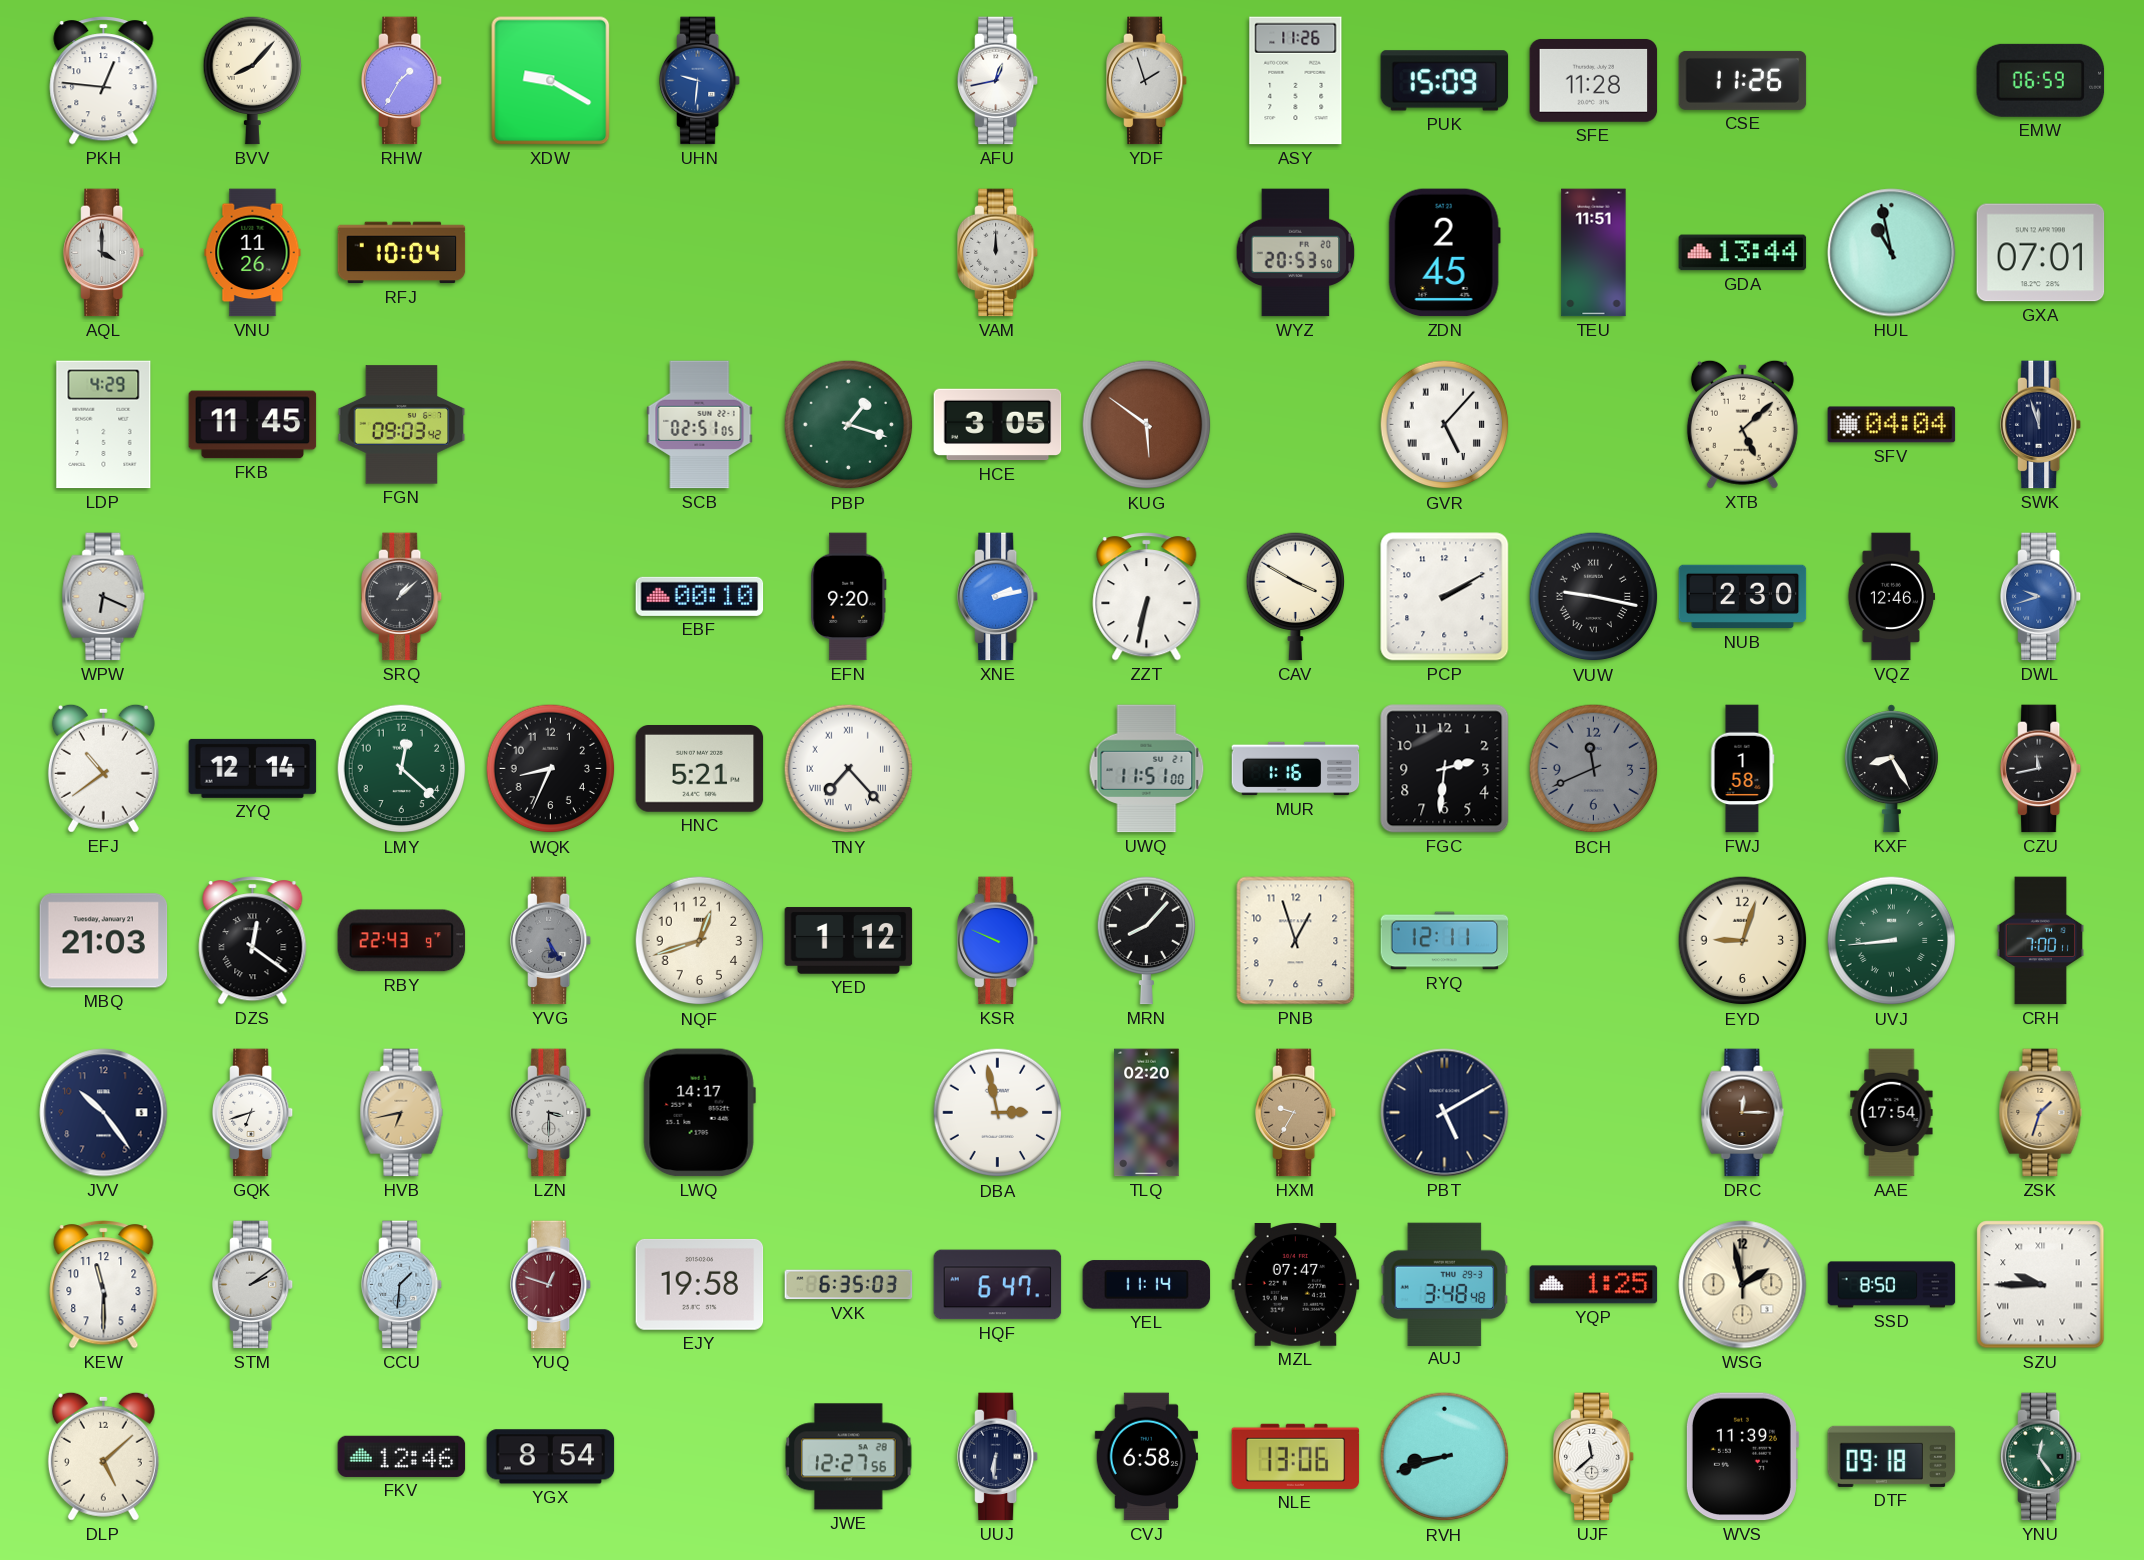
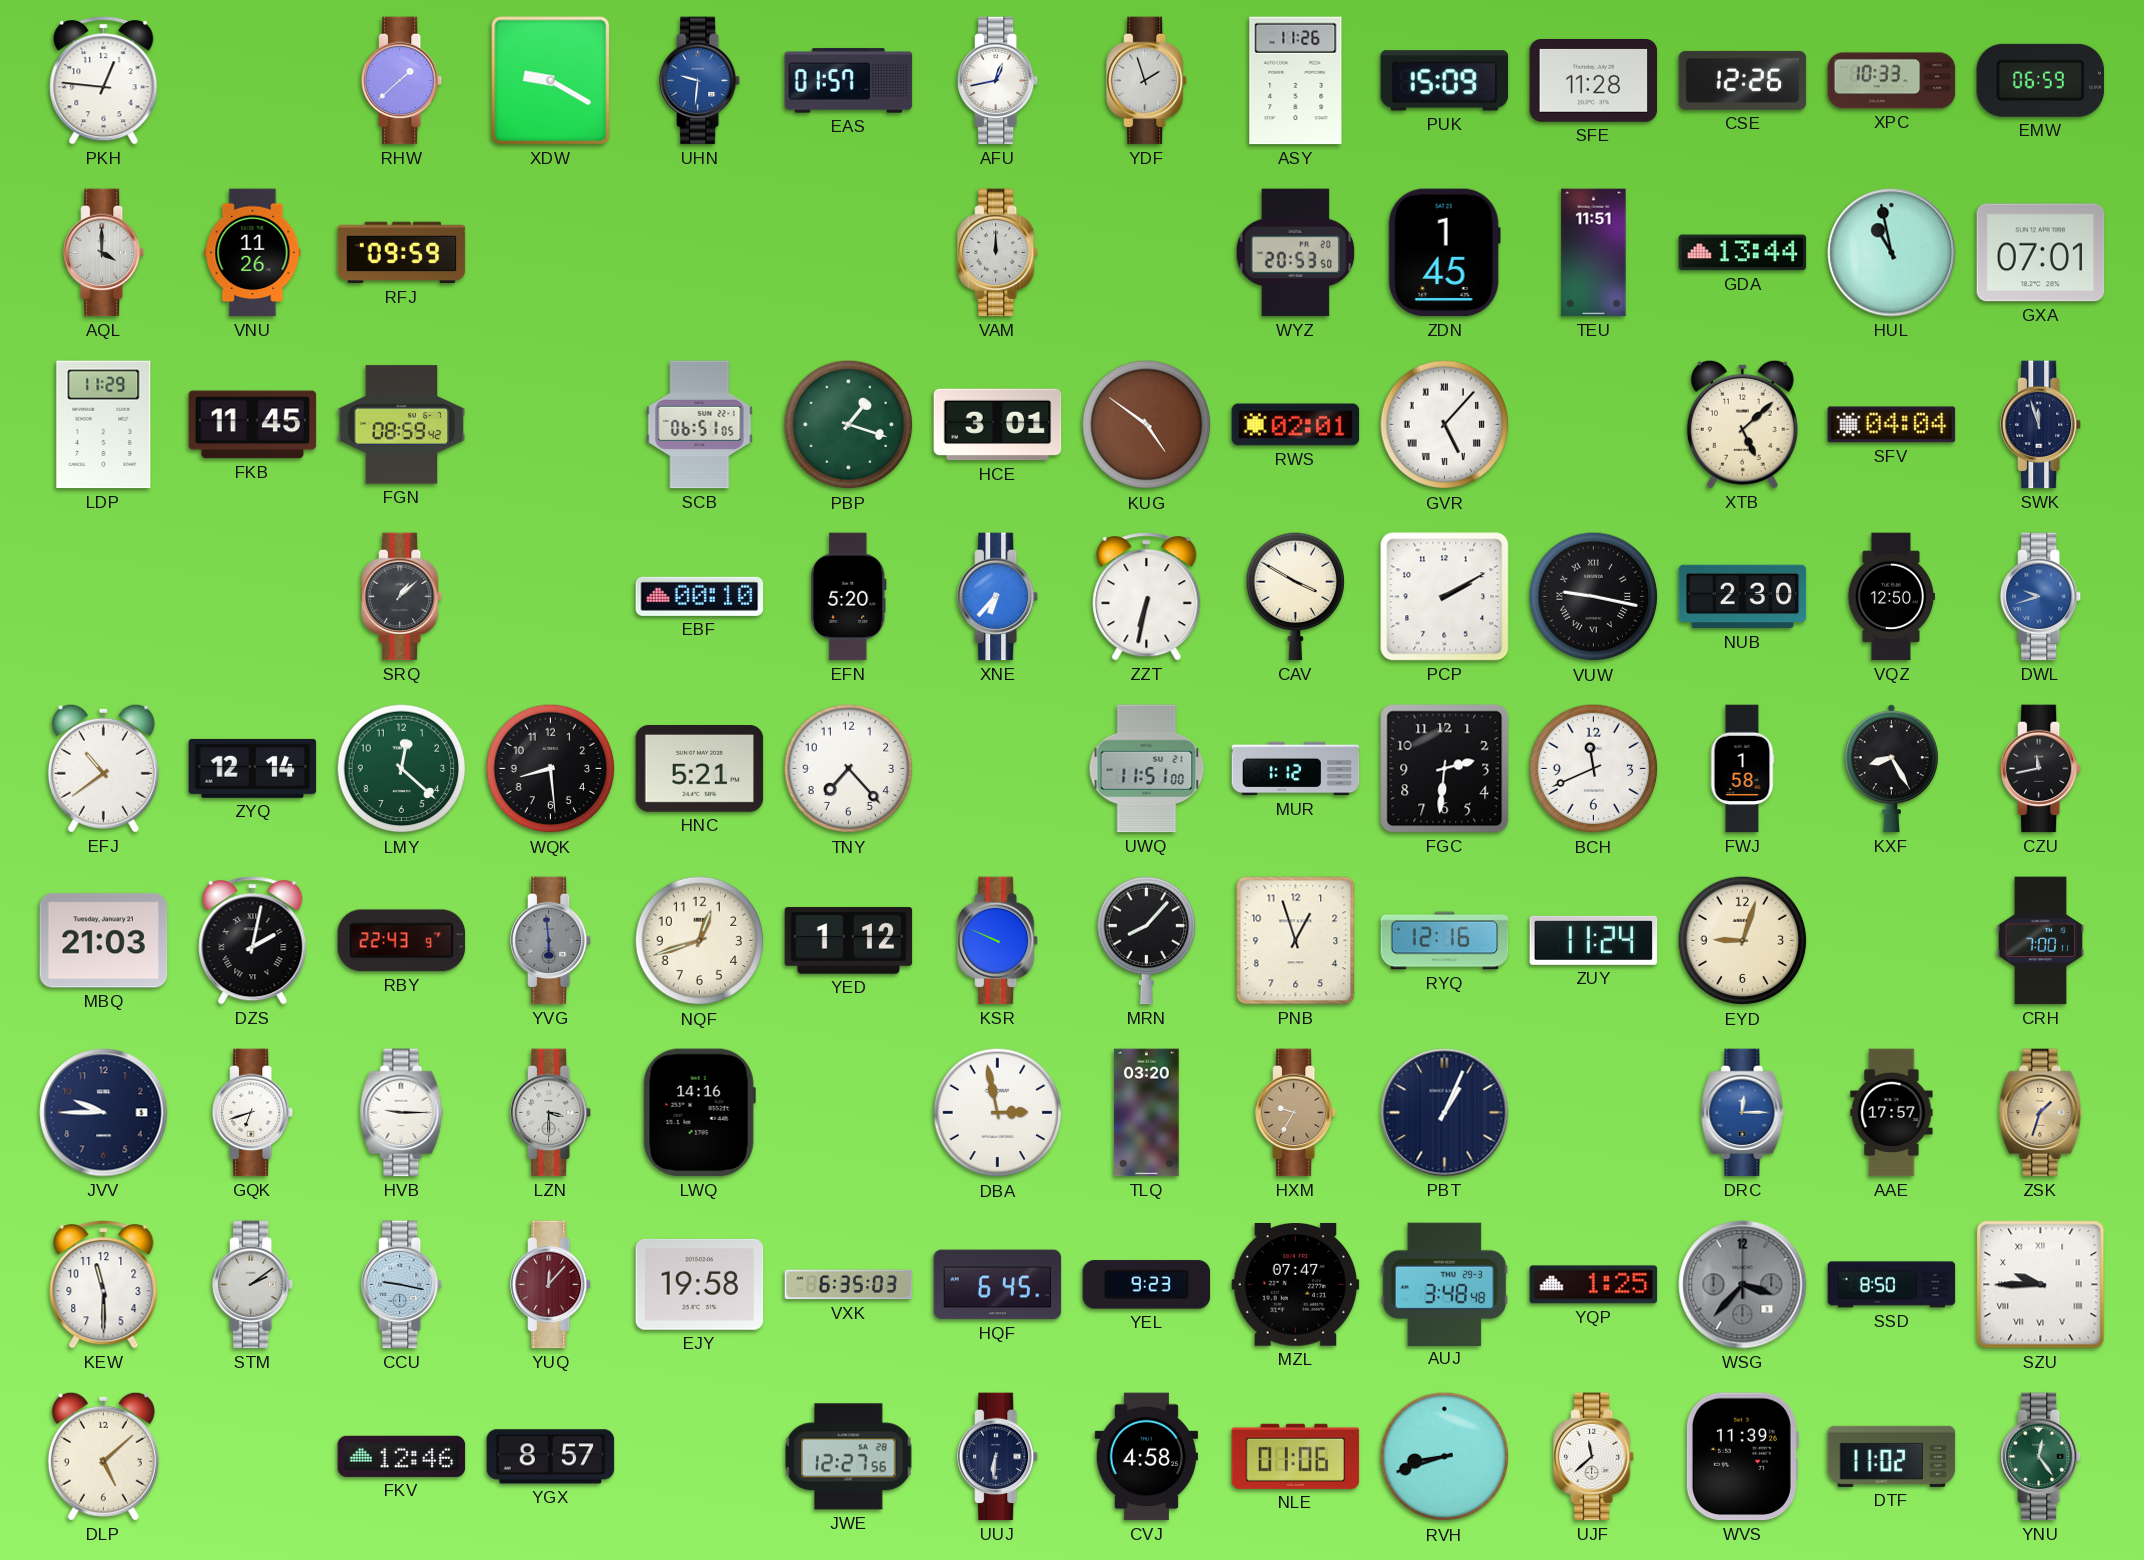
BVV: 8:07 -> none (252, 80)
RHW: 1:35 -> 1:38 (403, 81)
EAS: none -> 01:57 (849, 81)
CSE: 11:26 -> 12:26 (1743, 80)
XPC: none -> 10:33 (1892, 81)
RFJ: 10:04 -> 09:59 (402, 253)
ZDN: 2:45 -> 1:45 (1444, 253)
LDP: 4:29 -> 11:29 (104, 425)
FGN: 09:03 -> 08:59 (402, 425)
SCB: 02:51 -> 06:51 (700, 425)
HCE: 3:05 -> 3:01 (998, 425)
KUG: 5:51 -> 4:51 (1147, 425)
RWS: none -> 02:01 (1296, 425)
WPW: 6:19 -> none (104, 597)
EFN: 9:20 -> 5:20 (849, 597)
XNE: 2:13 -> 6:37 (999, 597)
VQZ: 12:46 -> 12:50 (1891, 597)
WQK: 8:34 -> 8:29 (551, 769)
TNY numerals: Roman -> Arabic (849, 769)
MUR: 1:16 -> 1:12 (1296, 769)
BCH dial: grey -> white (1594, 769)
DZS: 12:21 -> 2:02 (253, 941)
YVG: 5:25 -> 5:59 (552, 941)
RYQ: 12:11 -> 12:16 (1445, 941)
ZUY: none -> 11:24 (1594, 940)
UVJ: 8:44 -> none (1892, 941)
JVV: 10:24 -> 9:45 (104, 1113)
HVB: 6:43 -> 9:15 (402, 1113)
HVB dial: champagne -> white (402, 1113)
LWQ: 14:17 -> 14:16 (699, 1113)
TLQ: 02:20 -> 03:20 (1147, 1113)
PBT: 5:10 -> 1:04 (1445, 1113)
DRC dial: brown -> blue (1743, 1113)
AAE: 17:54 -> 17:57 (1892, 1113)
CCU: 1:31 -> 9:17 (403, 1285)
YUQ: 12:48 -> 12:07 (552, 1285)
HQF: 6:47 -> 6:45 (998, 1285)
YEL: 11:14 -> 9:23 (1147, 1285)
WSG: 1:58 -> 3:37 (1743, 1285)
WSG dial: cream -> grey (1743, 1285)
YGX: 8:54 -> 8:57 (551, 1457)
CVJ: 6:58 -> 4:58 (1146, 1457)
NLE: 13:06 -> 01:06 (1296, 1456)
DTF: 09:18 -> 11:02 (1892, 1456)
